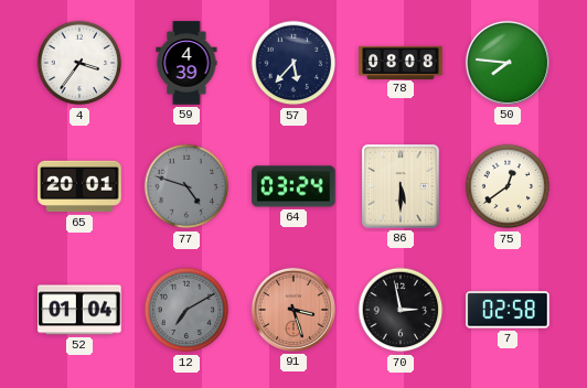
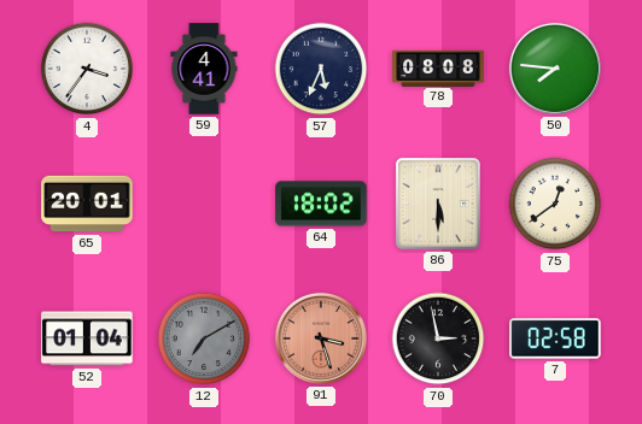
59: 4:39 -> 4:41 (204, 69)
57: 5:37 -> 5:34 (321, 69)
77: 4:48 -> none (186, 186)
64: 03:24 -> 18:02 (321, 204)
